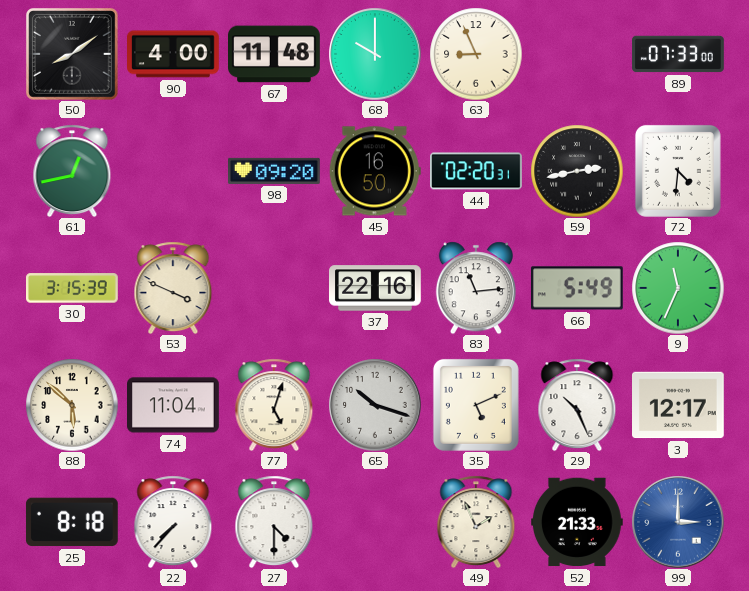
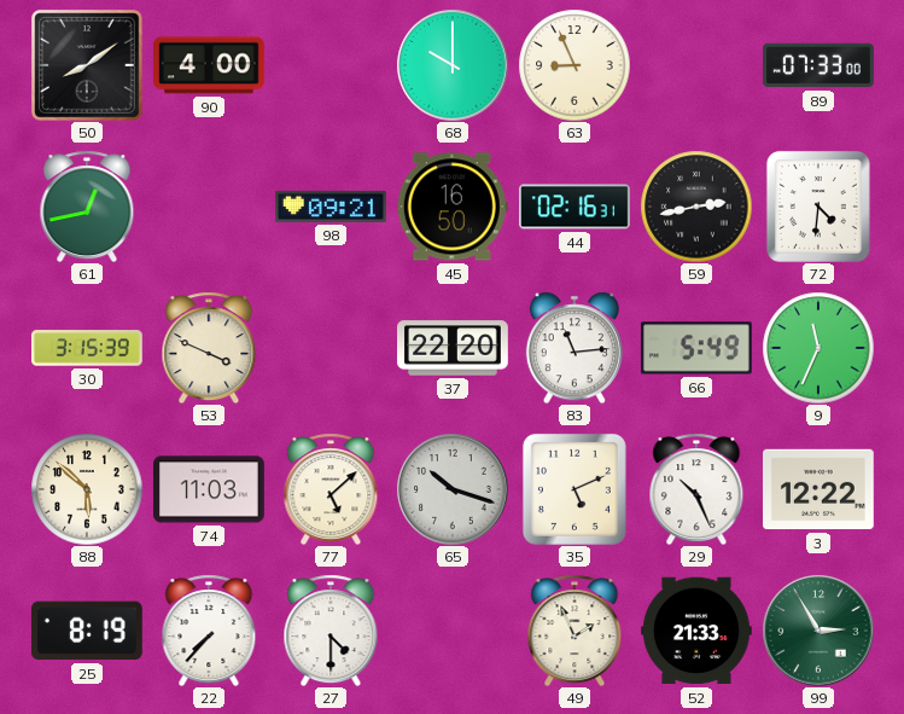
67: 11:48 -> none (275, 54)
98: 09:20 -> 09:21 (332, 207)
44: 02:20 -> 02:16 (576, 207)
37: 22:16 -> 22:20 (454, 348)
74: 11:04 -> 11:03 (210, 489)
77: 5:03 -> 5:08 (331, 489)
3: 12:17 -> 12:22 (820, 489)
25: 8:18 -> 8:19 (87, 631)
99: 3:00 -> 2:55 (818, 631)
99 dial: blue -> green (818, 631)
